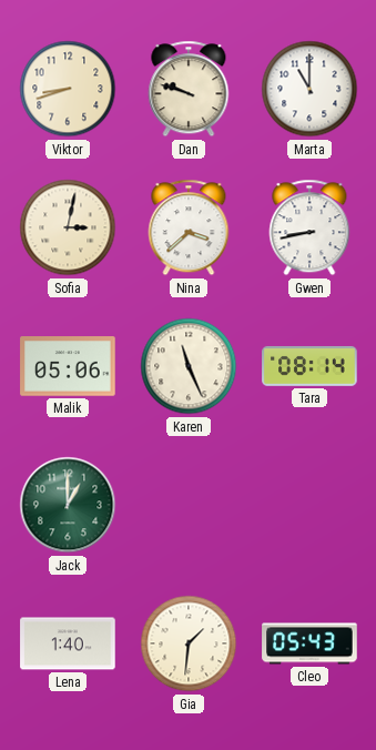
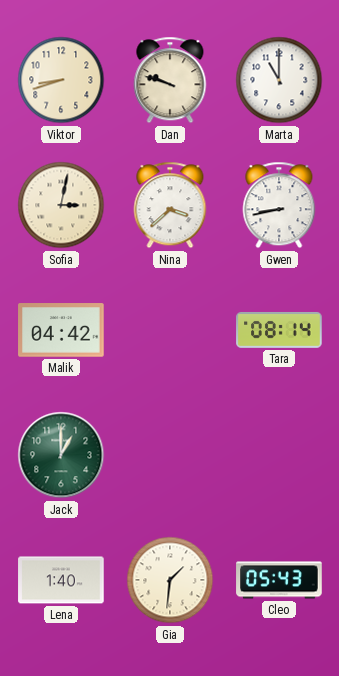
Malik: 05:06 -> 04:42 (61, 330)
Karen: 11:26 -> none (189, 366)
